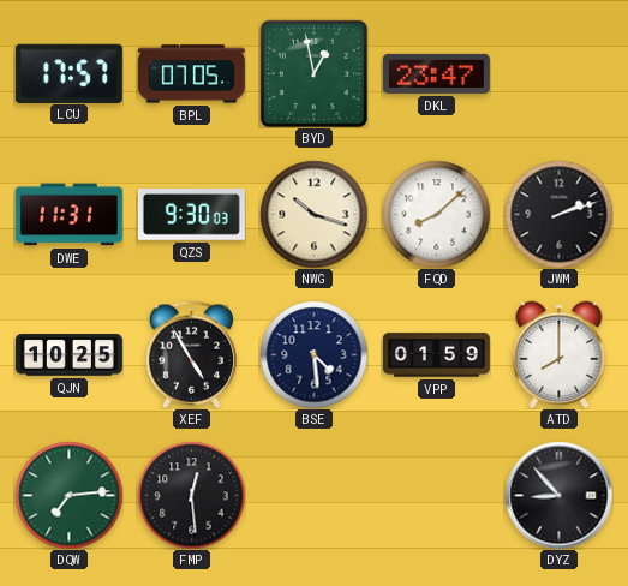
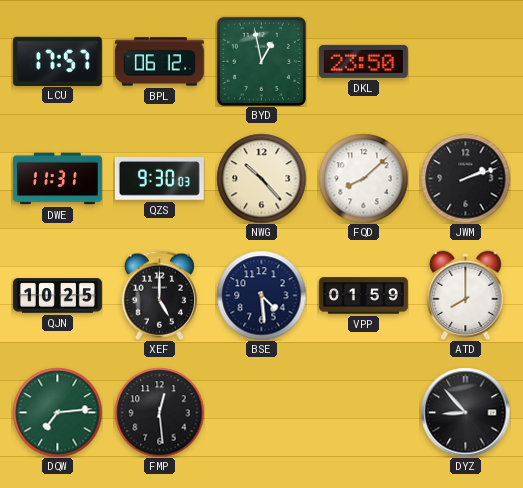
BPL: 07:05 -> 06:12 (159, 62)
DKL: 23:47 -> 23:50 (363, 61)
NWG: 10:18 -> 10:23 (261, 178)
XEF: 4:55 -> 5:00 (159, 295)
